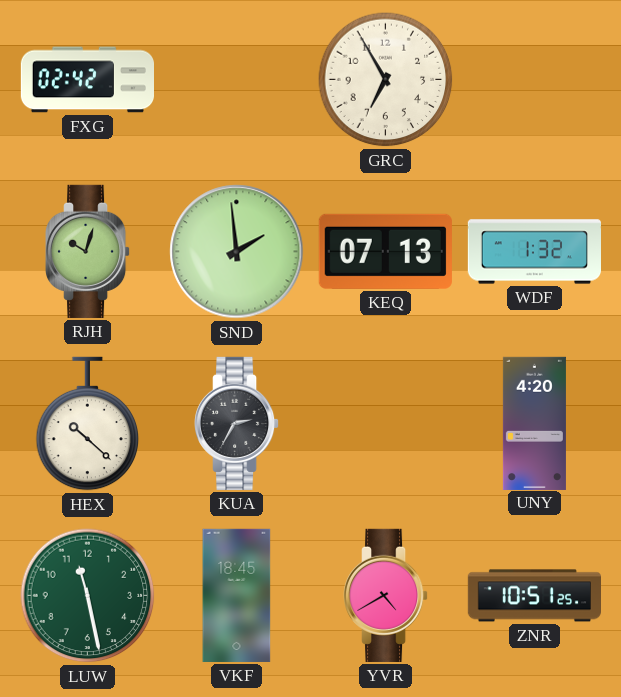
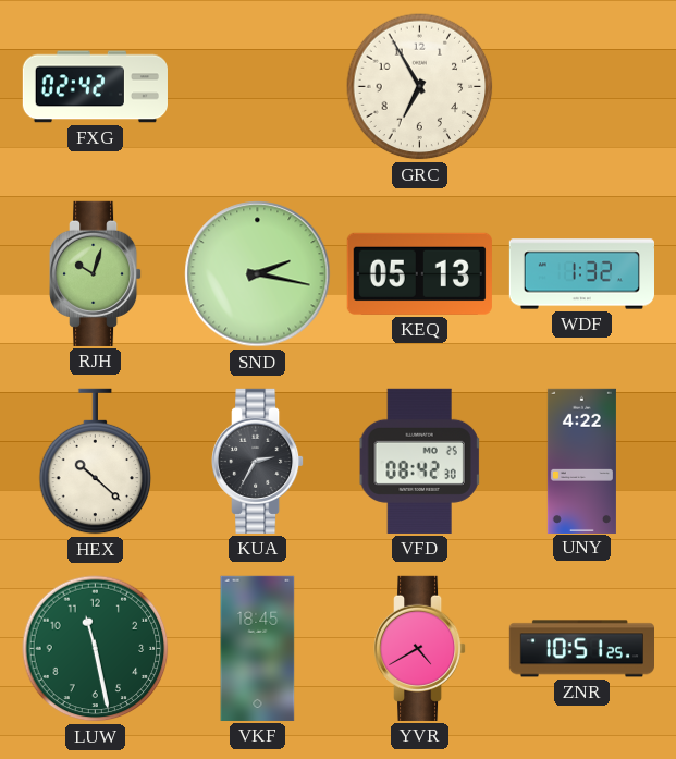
SND: 1:59 -> 2:17 (258, 274)
KEQ: 07:13 -> 05:13 (419, 273)
VFD: none -> 08:42 (419, 461)
UNY: 4:20 -> 4:22 (581, 461)
